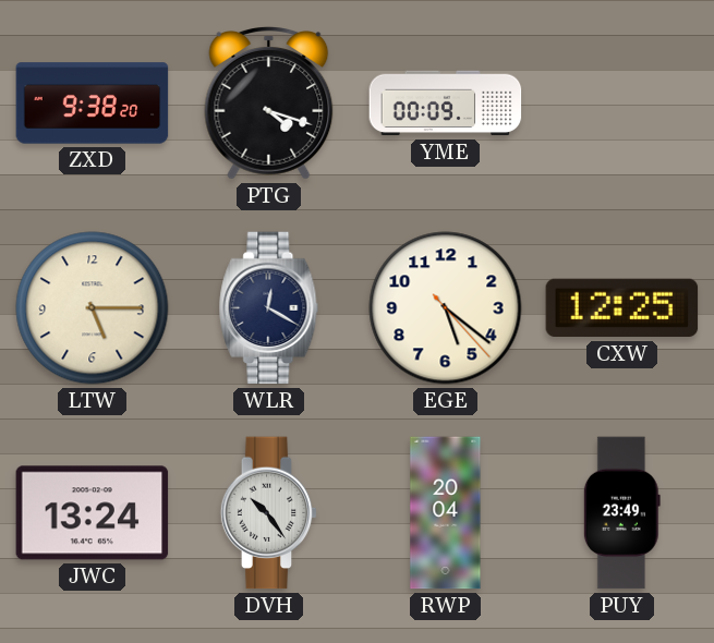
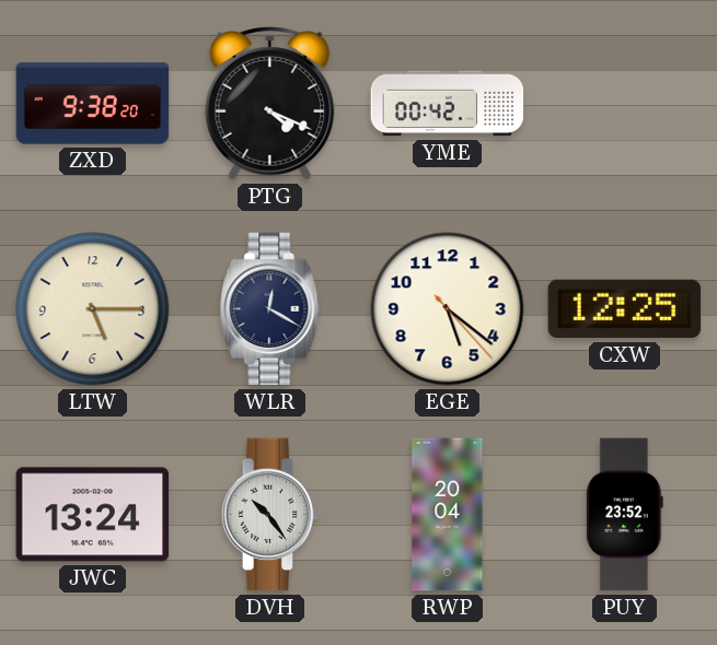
PTG: 4:18 -> 4:19 (270, 104)
YME: 00:09 -> 00:42 (448, 104)
PUY: 23:49 -> 23:52 (624, 515)
